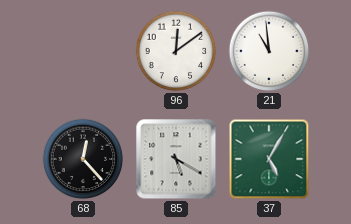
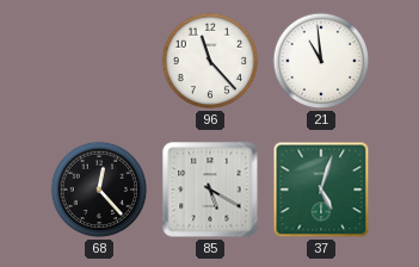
96: 12:09 -> 11:23 (210, 61)
37: 5:05 -> 5:03 (321, 190)
